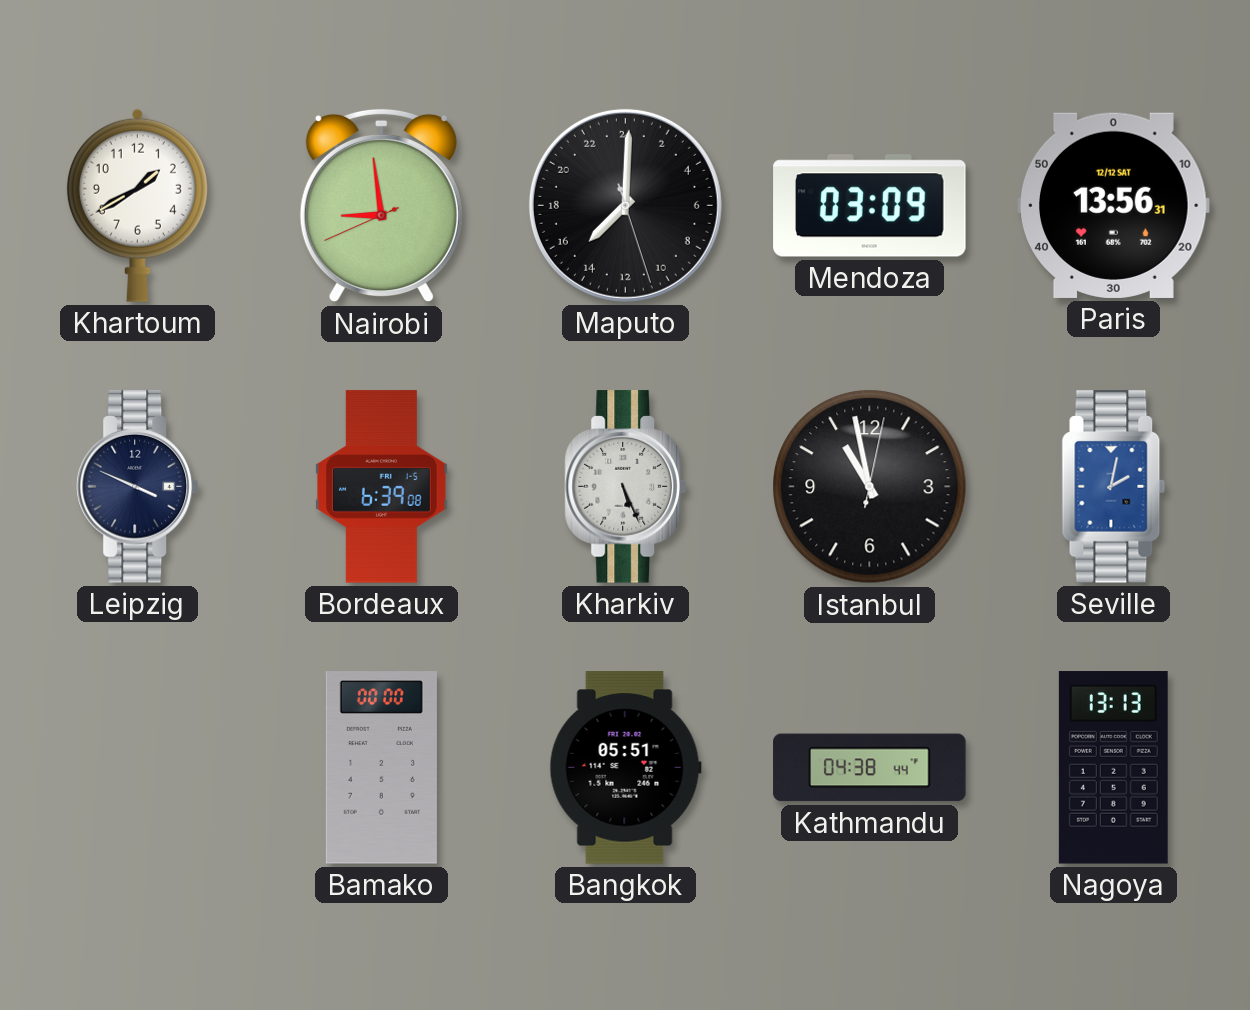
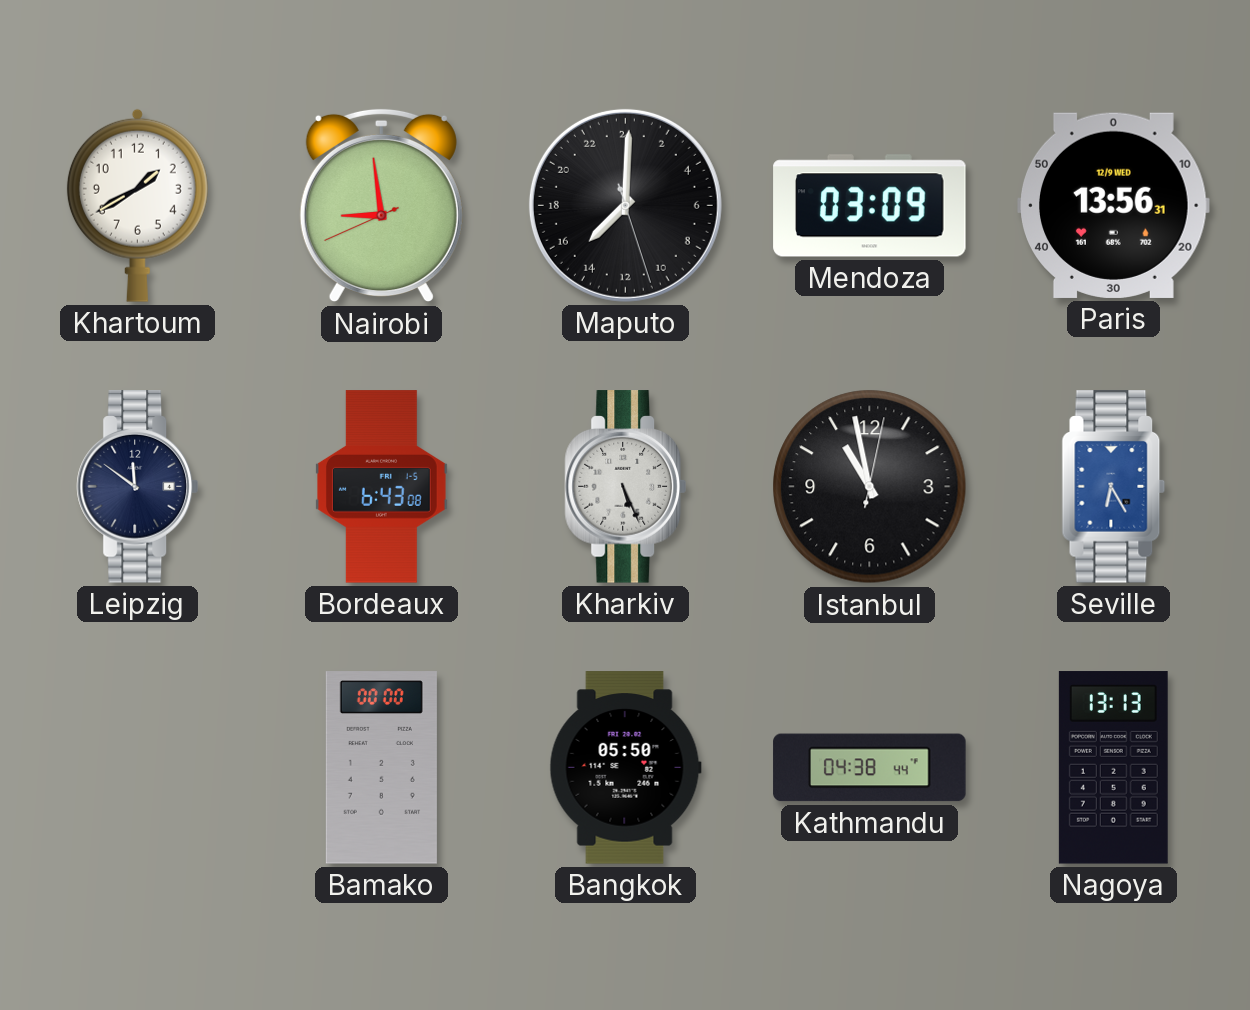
Paris date: 12/12 SAT -> 12/9 WED (1114, 205)
Leipzig: 3:49 -> 11:51 (137, 487)
Bordeaux: 6:39 -> 6:43 (382, 487)
Seville: 2:02 -> 6:25 (1114, 487)
Bangkok: 05:51 -> 05:50 (625, 768)
